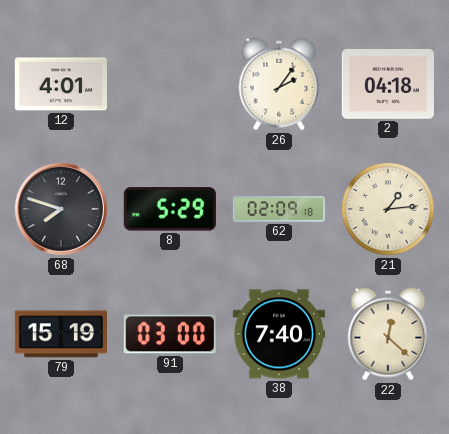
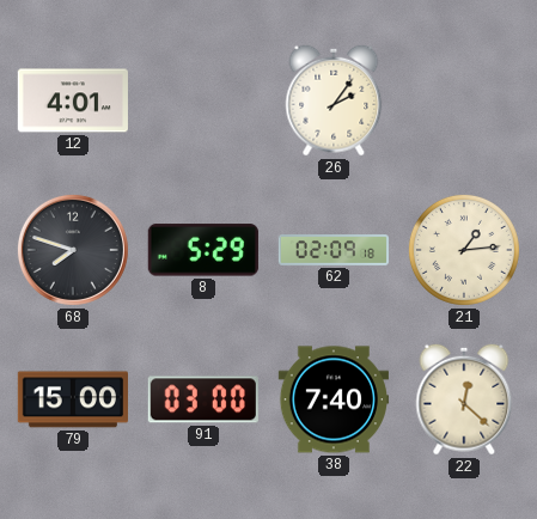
2: 04:18 -> none (388, 85)
79: 15:19 -> 15:00 (72, 399)
